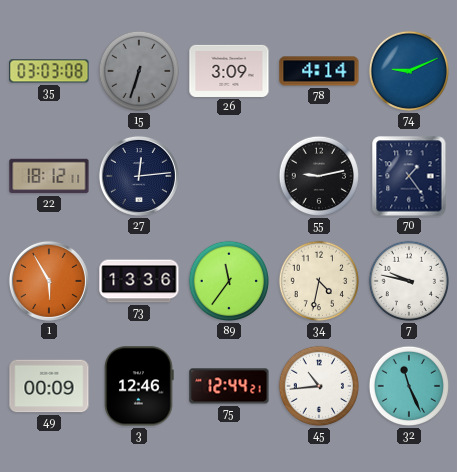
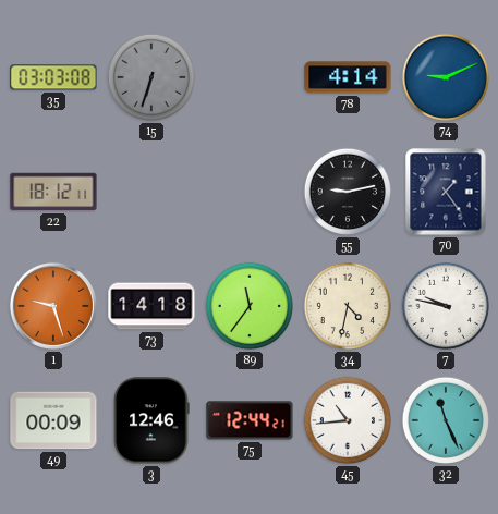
26: 3:09 -> none (229, 71)
27: 12:14 -> none (139, 176)
1: 5:55 -> 9:27 (53, 306)
73: 13:36 -> 14:18 (151, 306)
